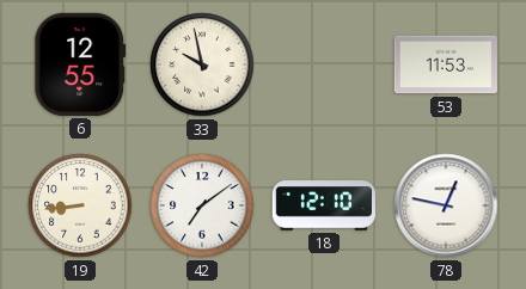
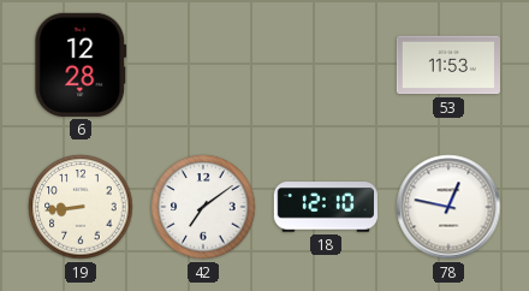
6: 12:55 -> 12:28 (81, 65)
33: 9:58 -> none (202, 64)
